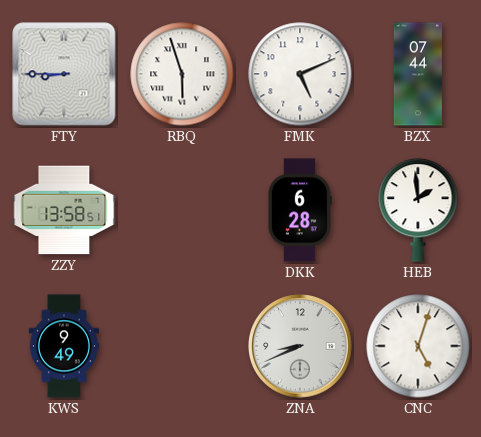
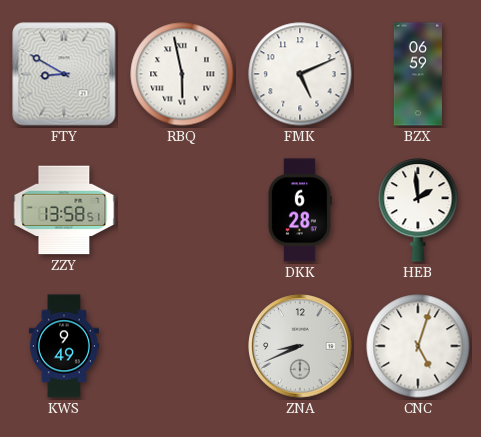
FTY: 8:45 -> 8:50 (64, 74)
RBQ: 5:57 -> 5:58 (182, 74)
BZX: 07:44 -> 06:59 (418, 74)
